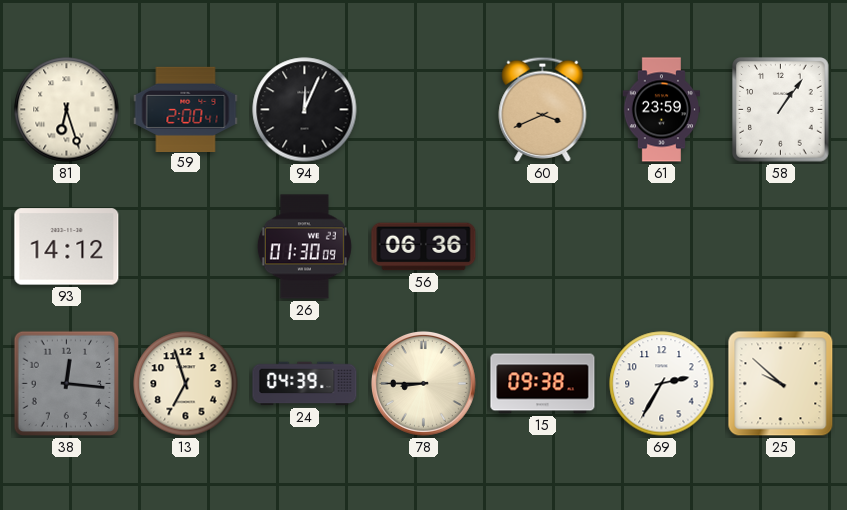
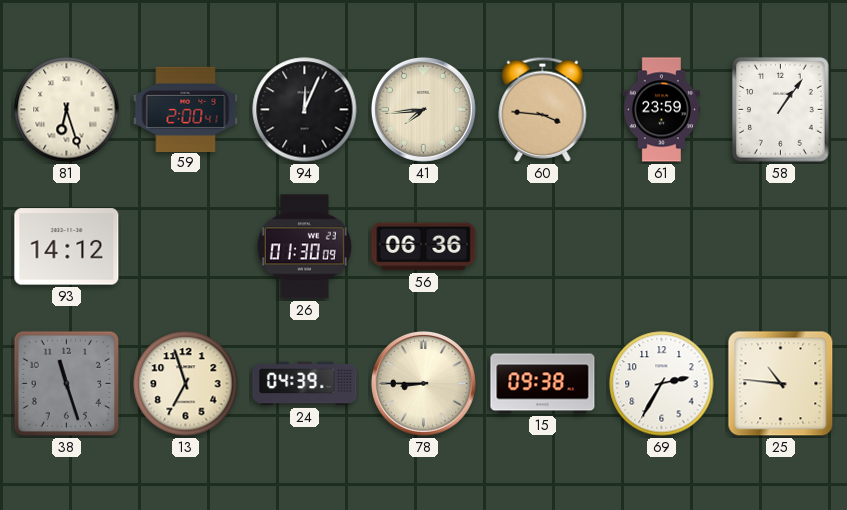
41: none -> 7:44 (423, 109)
60: 3:41 -> 3:46 (543, 109)
38: 12:16 -> 11:27 (67, 384)
25: 9:52 -> 10:46 (781, 384)
